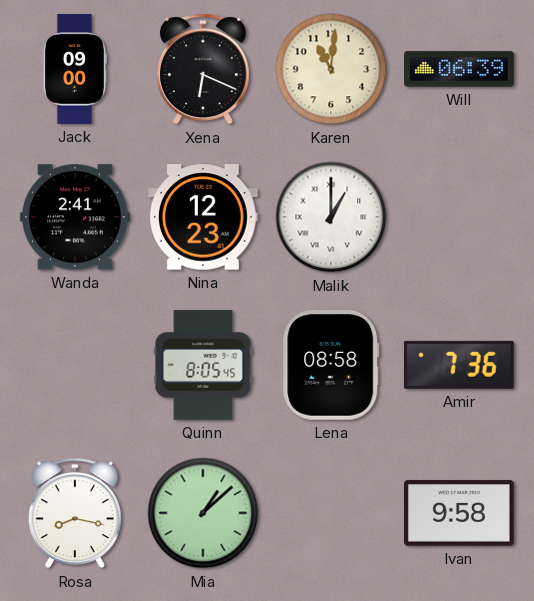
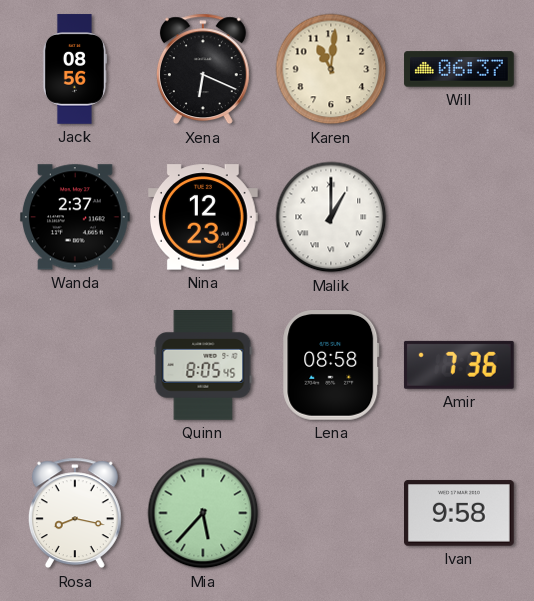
Jack: 09:00 -> 08:56 (74, 69)
Will: 06:39 -> 06:37 (459, 69)
Wanda: 2:41 -> 2:37 (75, 217)
Mia: 1:08 -> 5:37 (203, 513)
